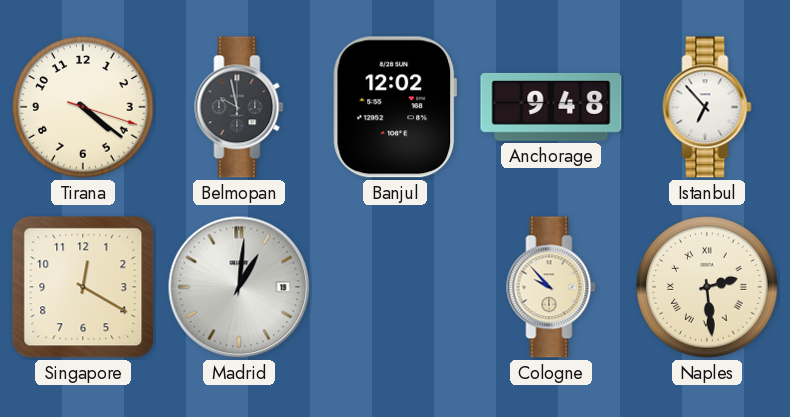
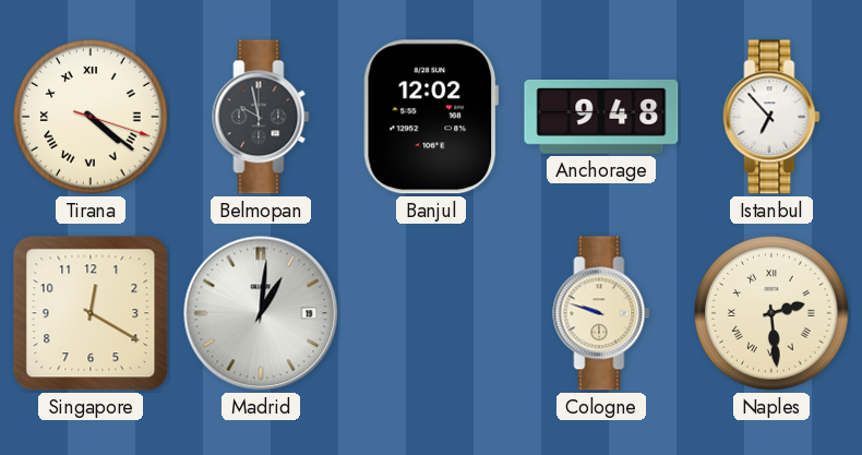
Tirana numerals: Arabic -> Roman (91, 117)
Cologne: 9:53 -> 9:48 (601, 313)
